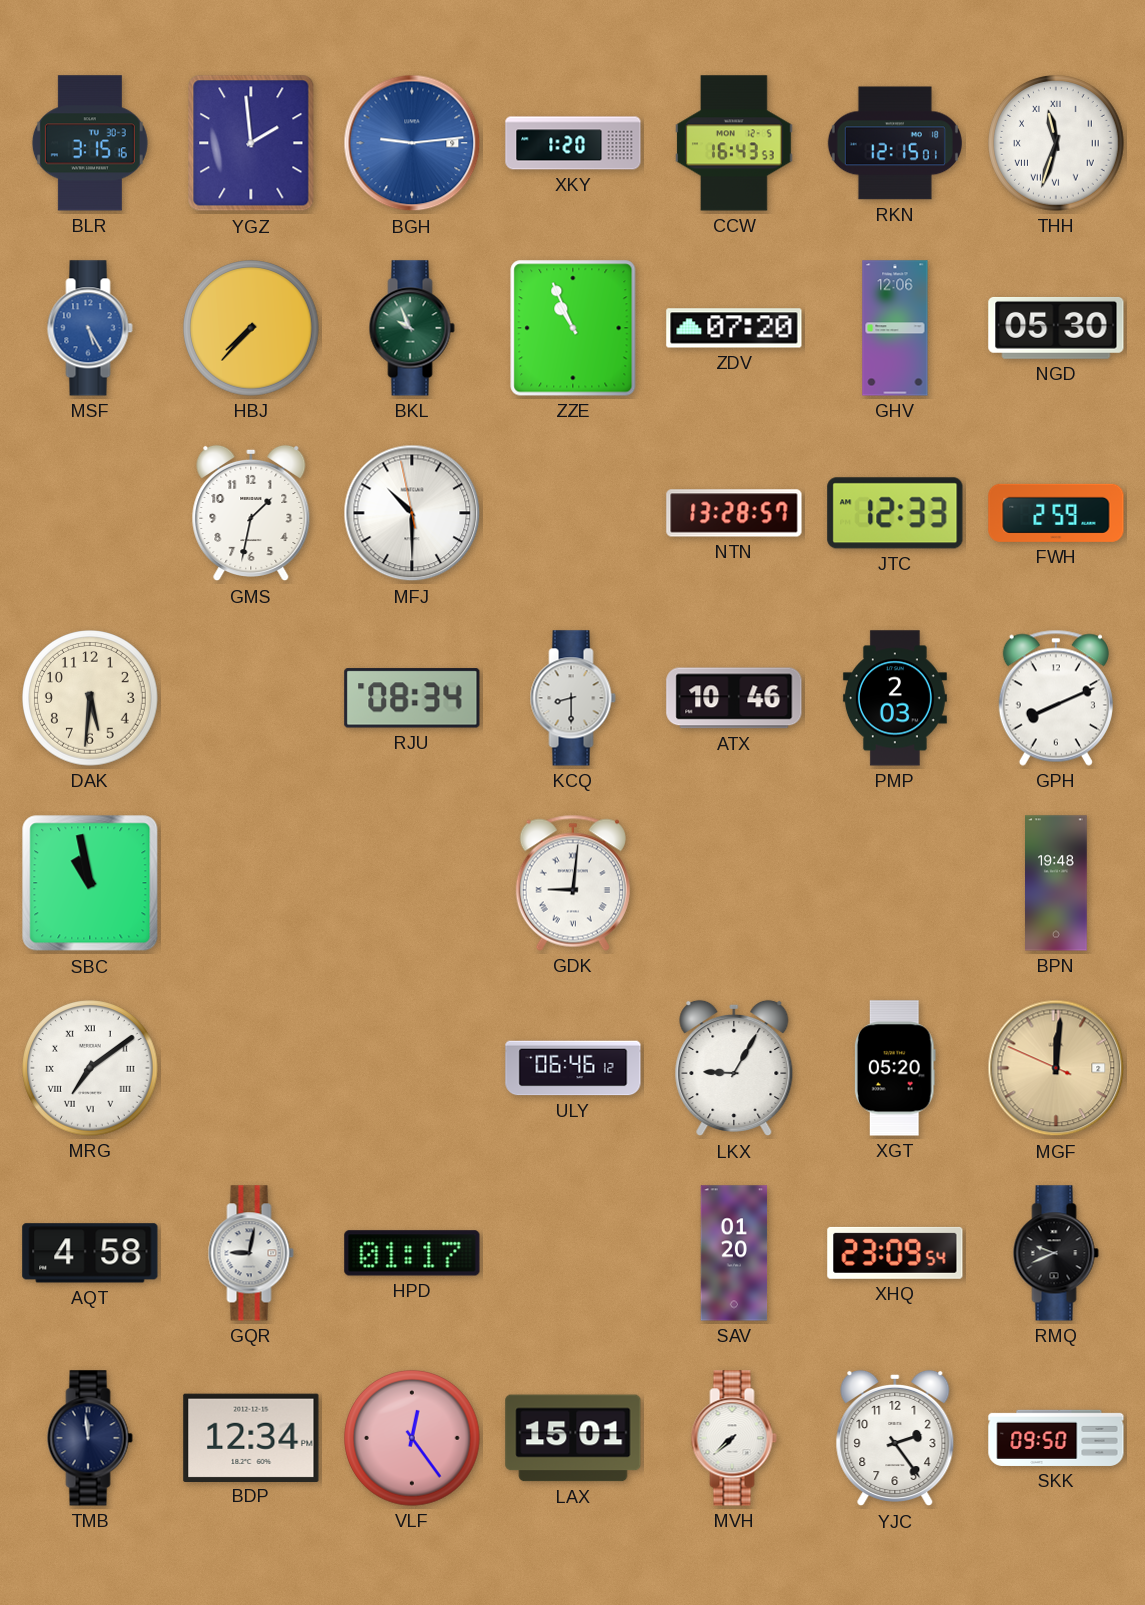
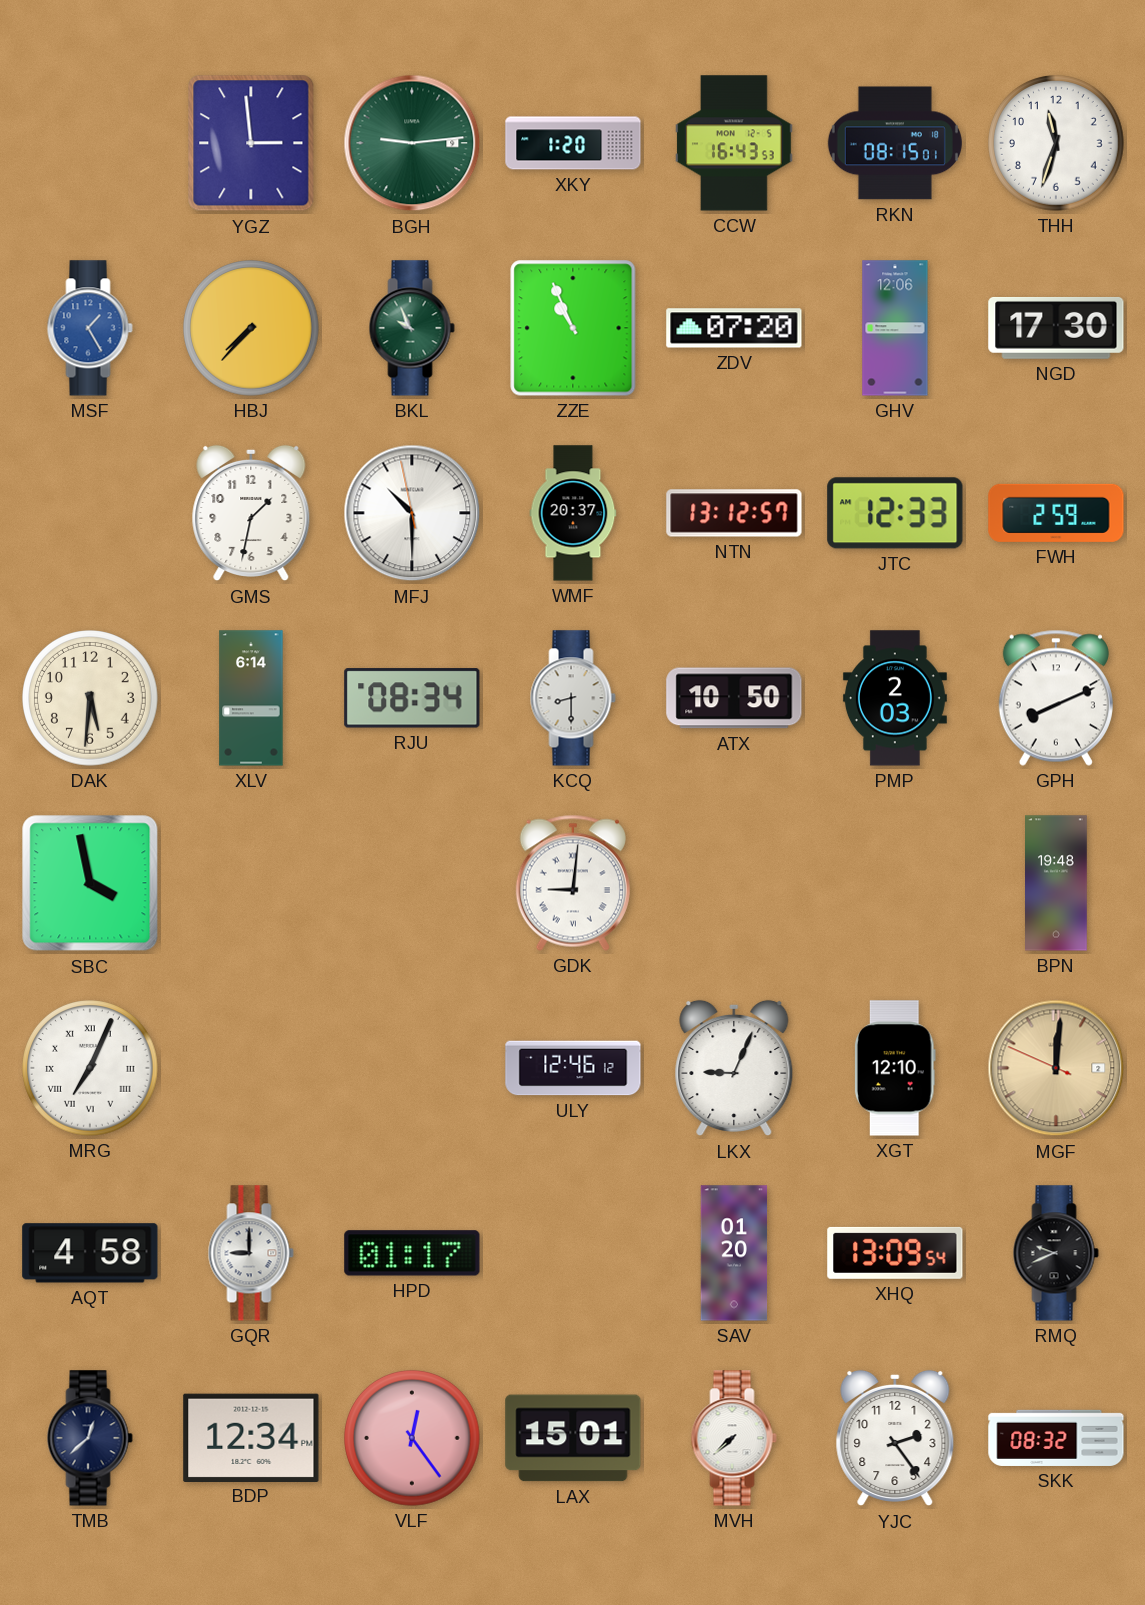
BLR: 3:15 -> none (90, 143)
YGZ: 1:59 -> 2:59 (251, 143)
BGH dial: blue -> green (412, 143)
RKN: 12:15 -> 08:15 (895, 143)
THH numerals: Roman -> Arabic (1057, 144)
MSF: 5:25 -> 1:25 (90, 328)
NGD: 05:30 -> 17:30 (1056, 328)
WMF: none -> 20:37 (573, 513)
NTN: 13:28 -> 13:12 (734, 513)
XLV: none -> 6:14 (251, 698)
ATX: 10:46 -> 10:50 (734, 698)
SBC: 10:58 -> 3:58 (90, 883)
MRG: 7:09 -> 7:04 (91, 1069)
ULY: 06:46 -> 12:46 (573, 1068)
LKX: 9:05 -> 9:04 (734, 1068)
XGT: 05:20 -> 12:10 (895, 1068)
GQR: 9:02 -> 9:00 (251, 1253)
XHQ: 23:09 -> 13:09 (895, 1253)
TMB: 11:59 -> 12:38 (90, 1438)
SKK: 09:50 -> 08:32 (1056, 1438)
